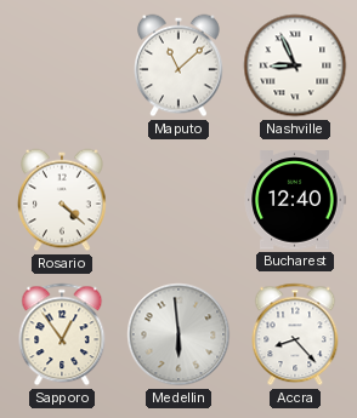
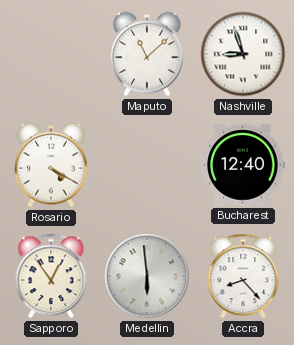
Nashville: 8:56 -> 8:57 (243, 54)
Rosario: 4:22 -> 4:20 (52, 165)
